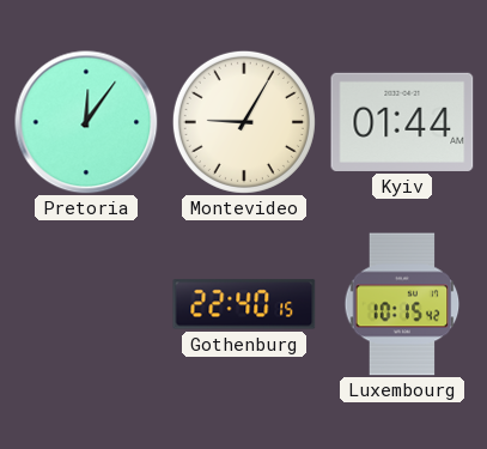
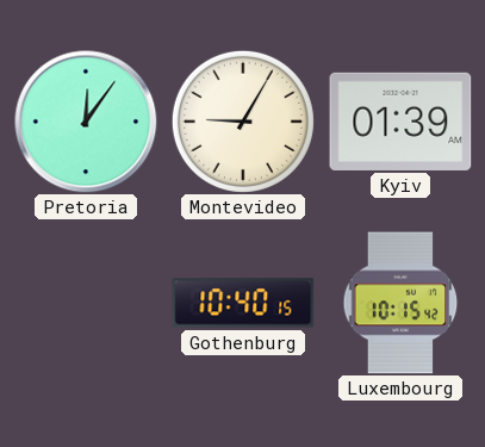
Kyiv: 01:44 -> 01:39 (400, 122)
Gothenburg: 22:40 -> 10:40 (243, 303)
